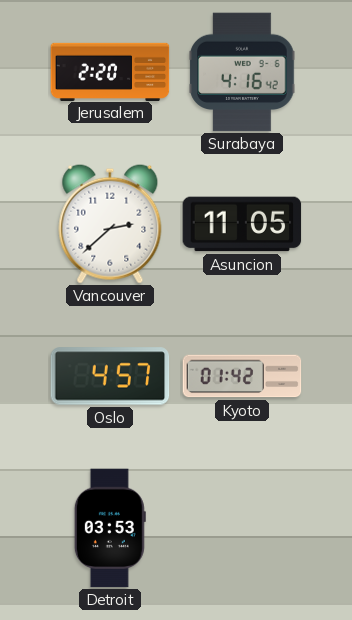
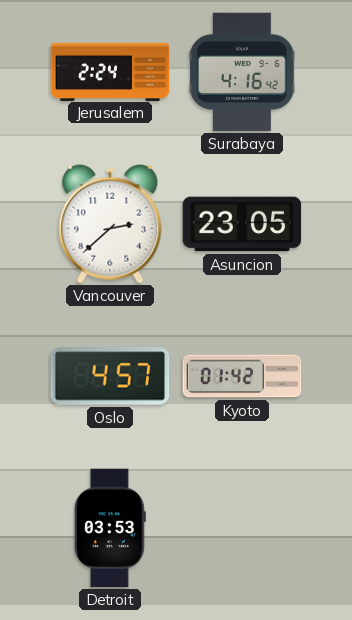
Jerusalem: 2:20 -> 2:24 (110, 71)
Asuncion: 11:05 -> 23:05 (242, 224)
